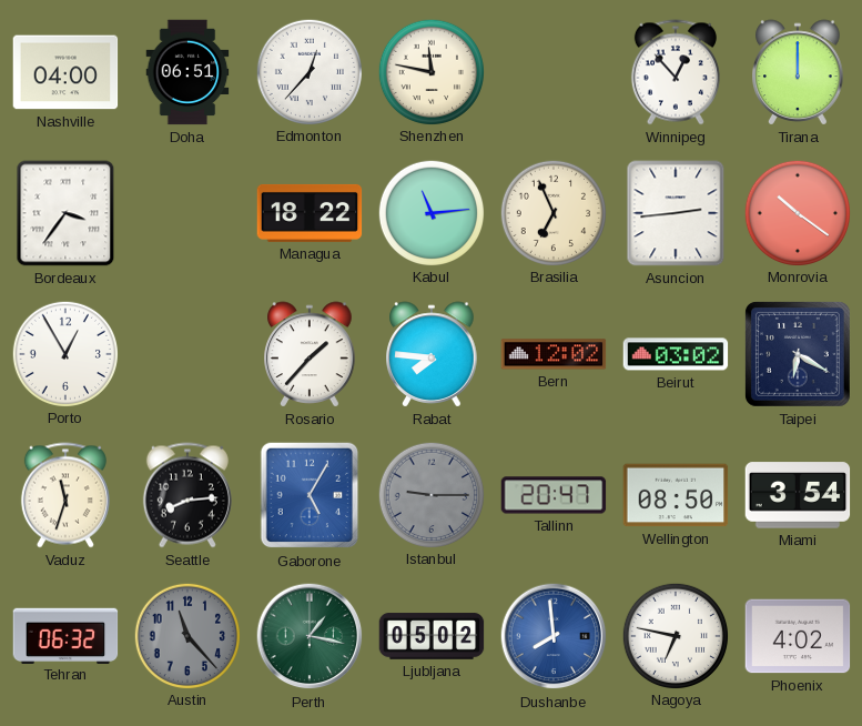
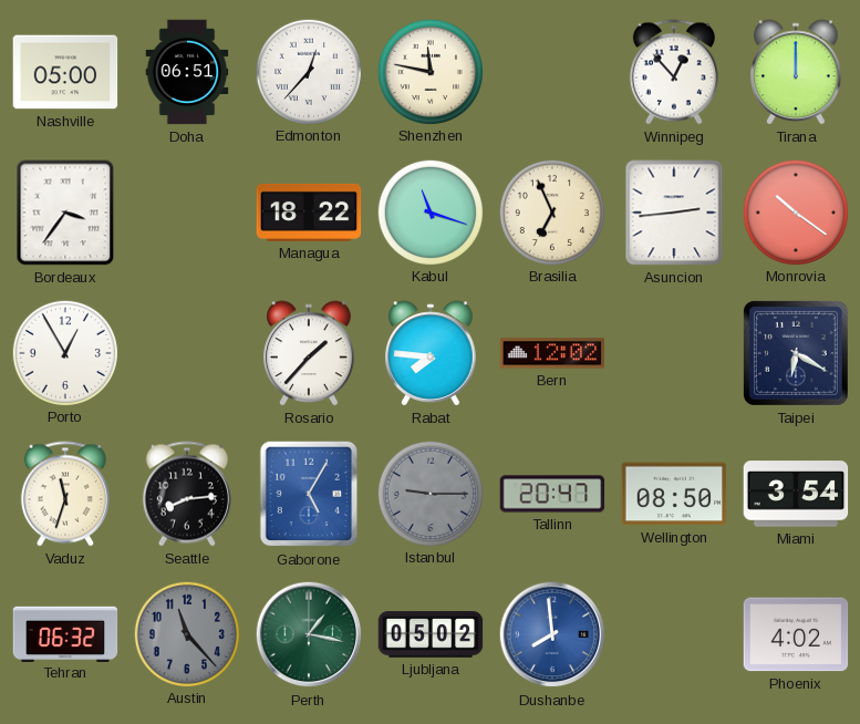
Nashville: 04:00 -> 05:00 (65, 72)
Kabul: 11:14 -> 11:18 (429, 211)
Beirut: 03:02 -> none (676, 354)
Nagoya: 6:47 -> none (675, 635)
